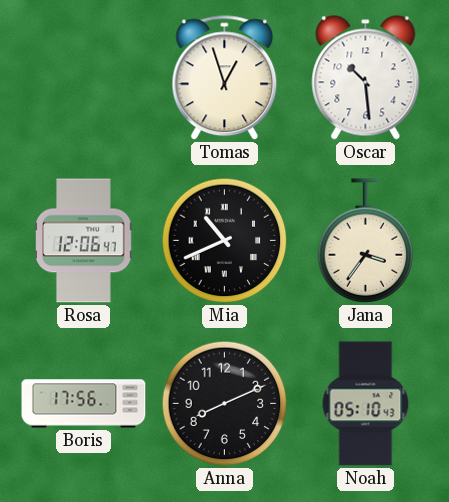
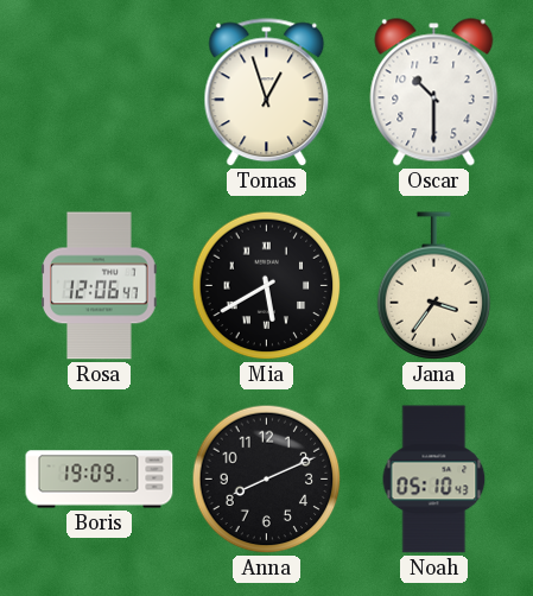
Oscar: 10:29 -> 10:30 (434, 93)
Mia: 10:41 -> 5:40 (267, 286)
Boris: 17:56 -> 19:09 (100, 480)
